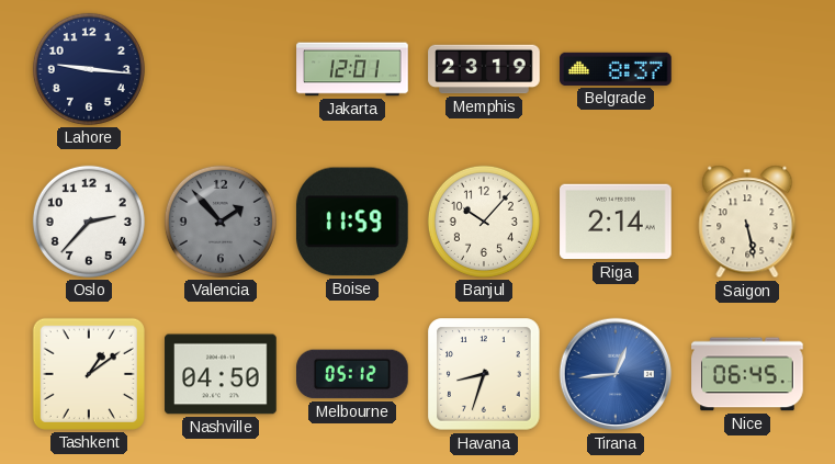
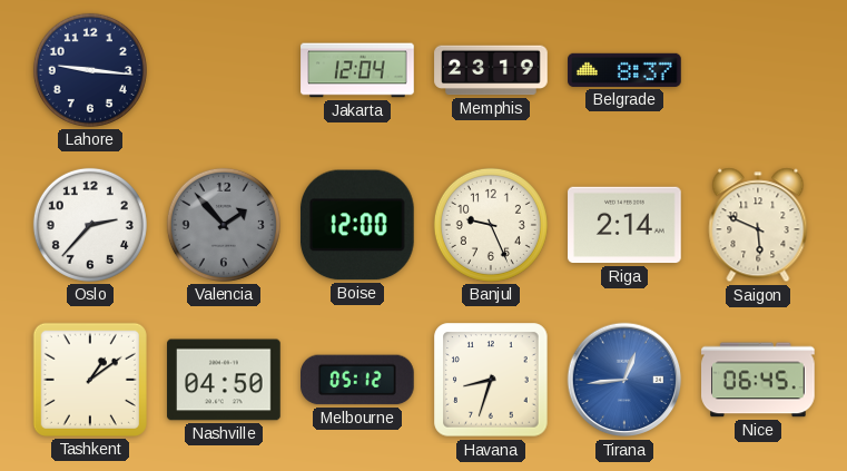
Jakarta: 12:01 -> 12:04 (357, 70)
Boise: 11:59 -> 12:00 (357, 225)
Banjul: 10:07 -> 9:26 (491, 225)
Saigon: 5:28 -> 5:49 (758, 225)
